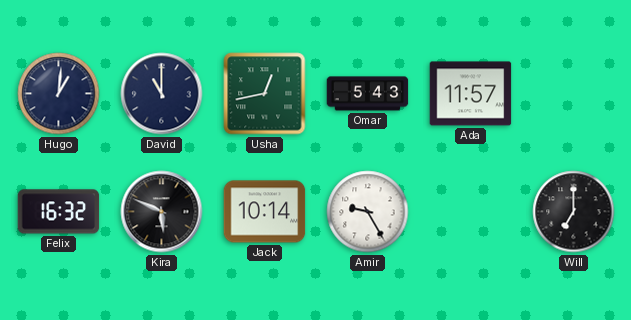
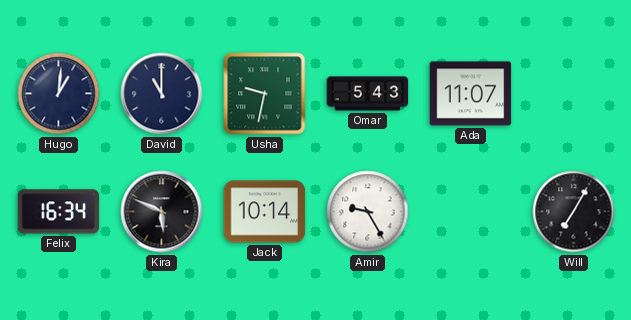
Usha: 12:43 -> 9:32 (265, 94)
Ada: 11:57 -> 11:07 (471, 94)
Felix: 16:32 -> 16:34 (59, 212)
Will: 7:00 -> 7:05 (574, 212)
